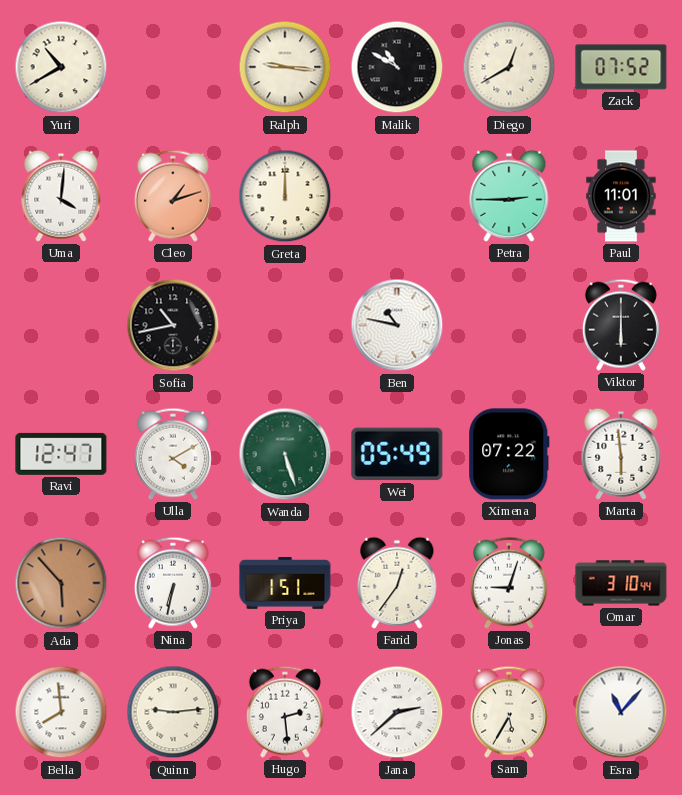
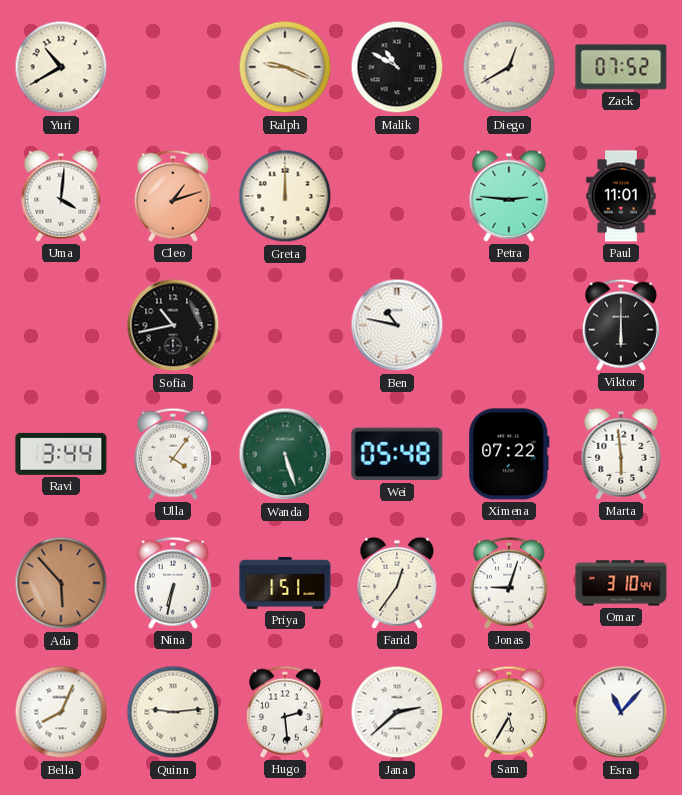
Ralph: 9:16 -> 9:19 (285, 67)
Petra: 2:45 -> 2:46 (509, 196)
Ravi: 12:47 -> 3:44 (61, 454)
Ulla: 4:10 -> 4:06 (173, 454)
Wei: 05:49 -> 05:48 (397, 454)
Bella: 7:59 -> 8:04 (61, 712)
